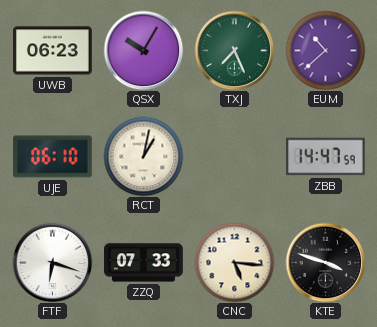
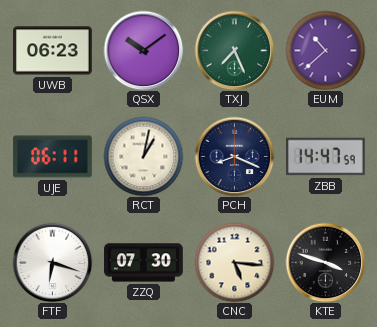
QSX: 10:05 -> 10:09 (143, 50)
UJE: 06:10 -> 06:11 (53, 157)
PCH: none -> 8:19 (234, 156)
ZZQ: 07:33 -> 07:30 (144, 263)
